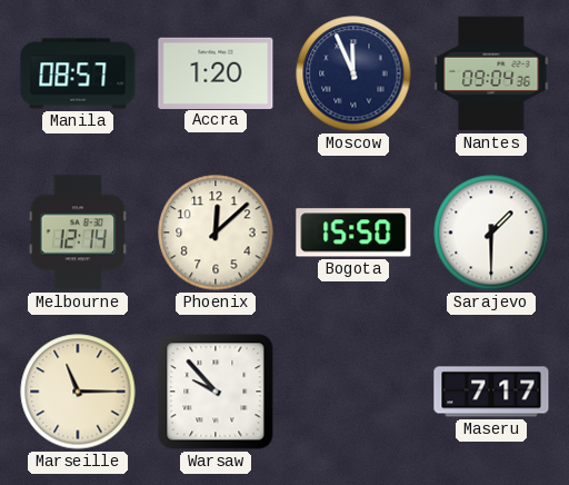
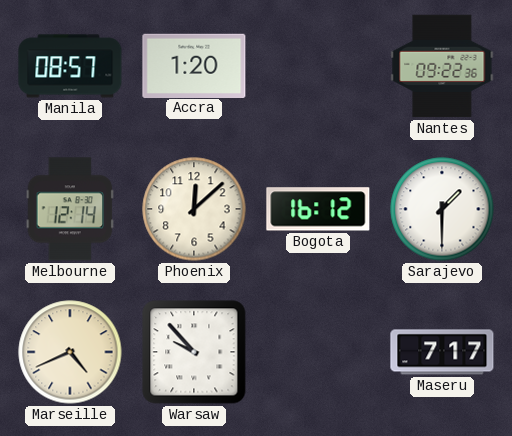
Moscow: 11:56 -> none (353, 73)
Nantes: 09:04 -> 09:22 (442, 66)
Bogota: 15:50 -> 16:12 (318, 209)
Marseille: 11:15 -> 4:41 (70, 352)
